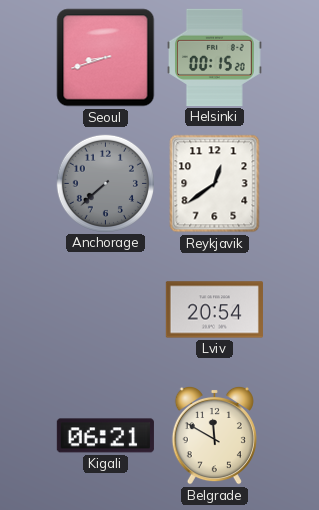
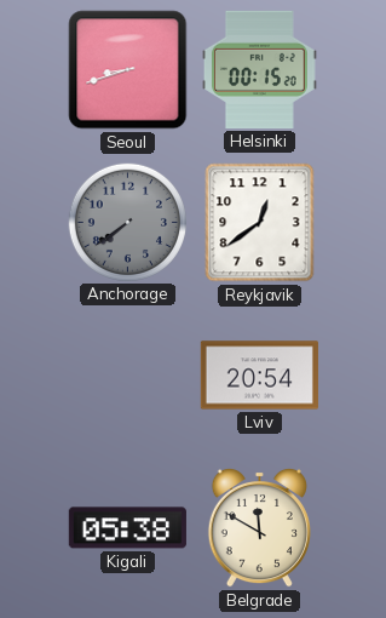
Anchorage: 7:38 -> 7:39 (127, 222)
Kigali: 06:21 -> 05:38 (127, 528)
